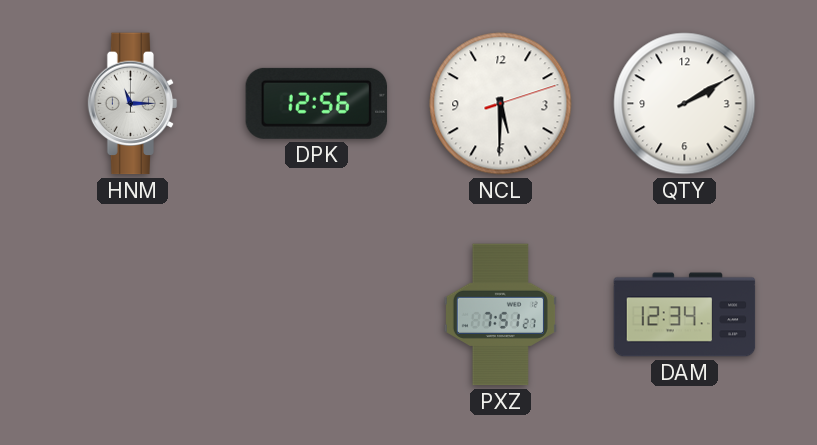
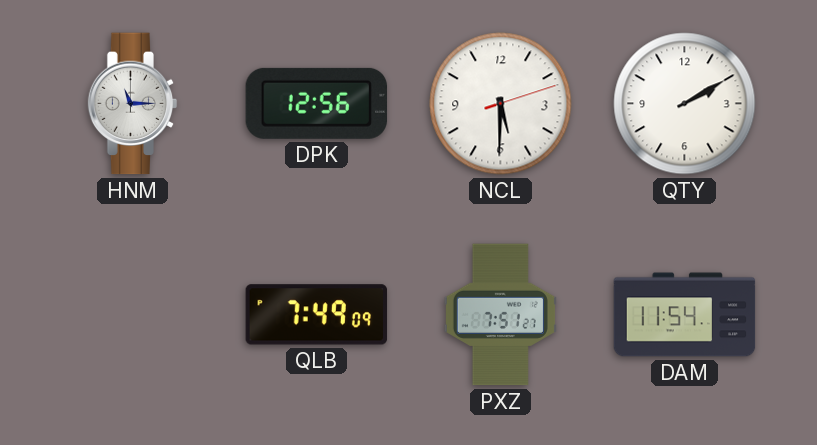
QLB: none -> 7:49 (317, 315)
DAM: 12:34 -> 11:54 (685, 315)
